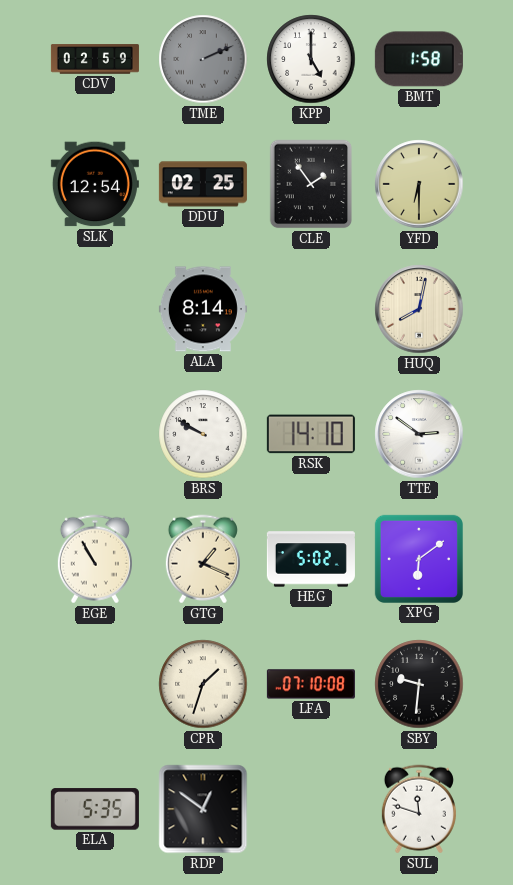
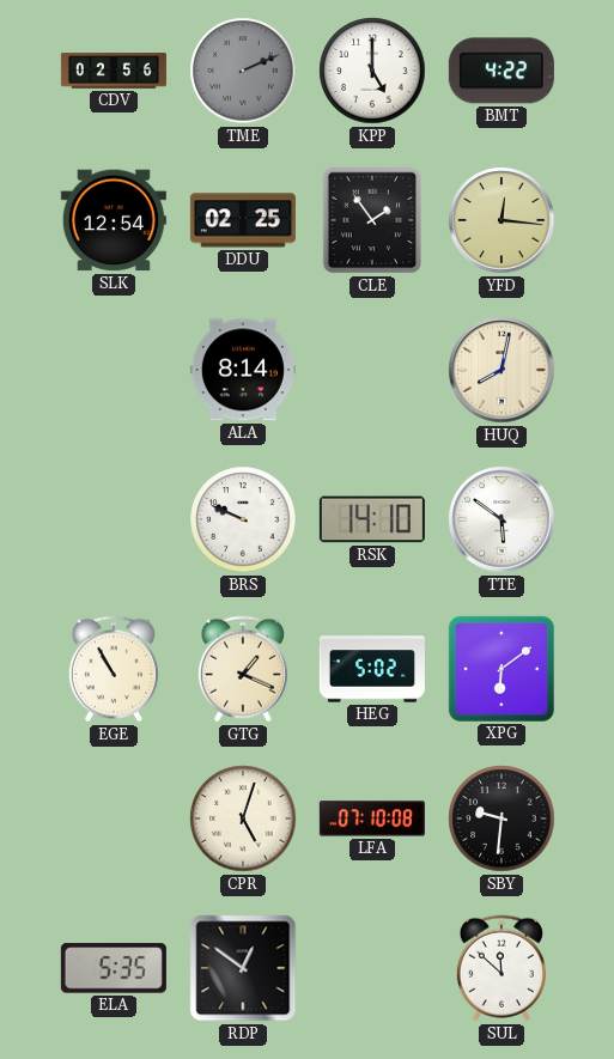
CDV: 02:59 -> 02:56 (114, 71)
BMT: 1:58 -> 4:22 (501, 71)
YFD: 6:30 -> 12:16 (501, 220)
BRS: 9:50 -> 9:49 (243, 519)
TTE: 2:51 -> 5:51 (501, 519)
CPR: 1:33 -> 5:03 (243, 818)
SUL: 11:48 -> 11:52 (501, 968)
